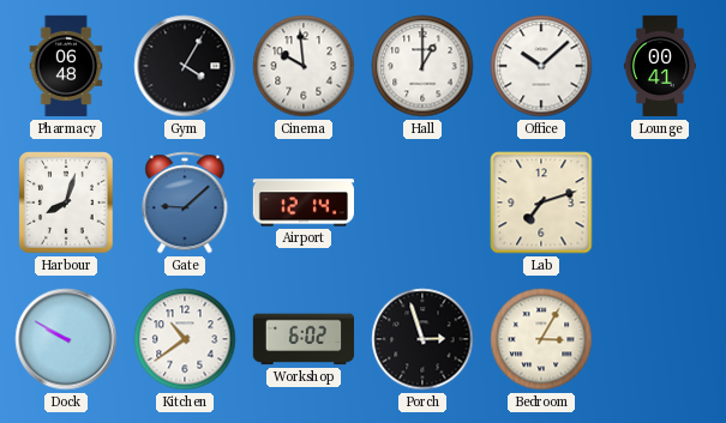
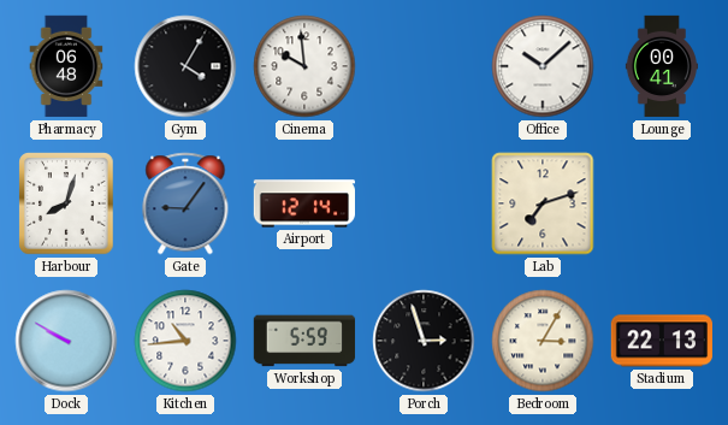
Hall: 1:00 -> none (422, 66)
Gate: 9:08 -> 9:06 (185, 203)
Kitchen: 10:39 -> 10:44 (185, 341)
Workshop: 6:02 -> 5:59 (304, 341)
Stadium: none -> 22:13 (661, 341)
